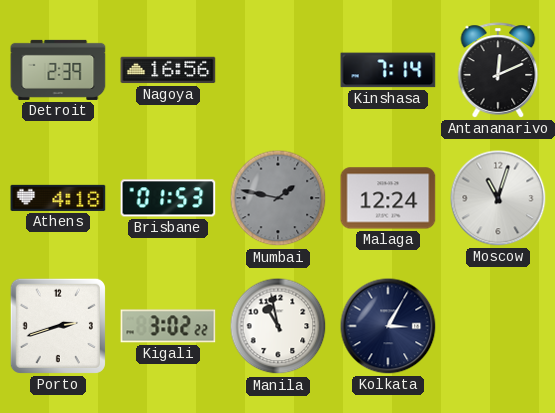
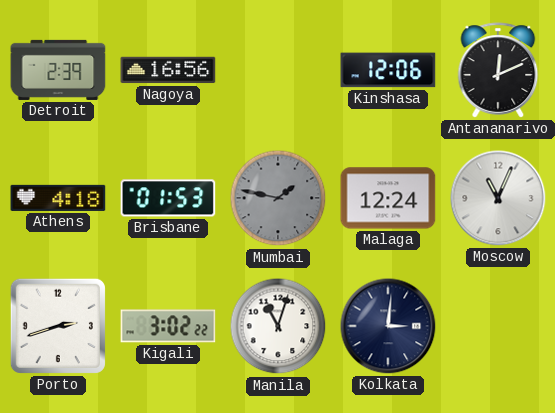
Kinshasa: 7:14 -> 12:06 (388, 70)
Moscow: 11:03 -> 11:04 (498, 198)
Manila: 10:58 -> 11:03 (278, 326)
Kolkata: 3:05 -> 3:01 (388, 326)
